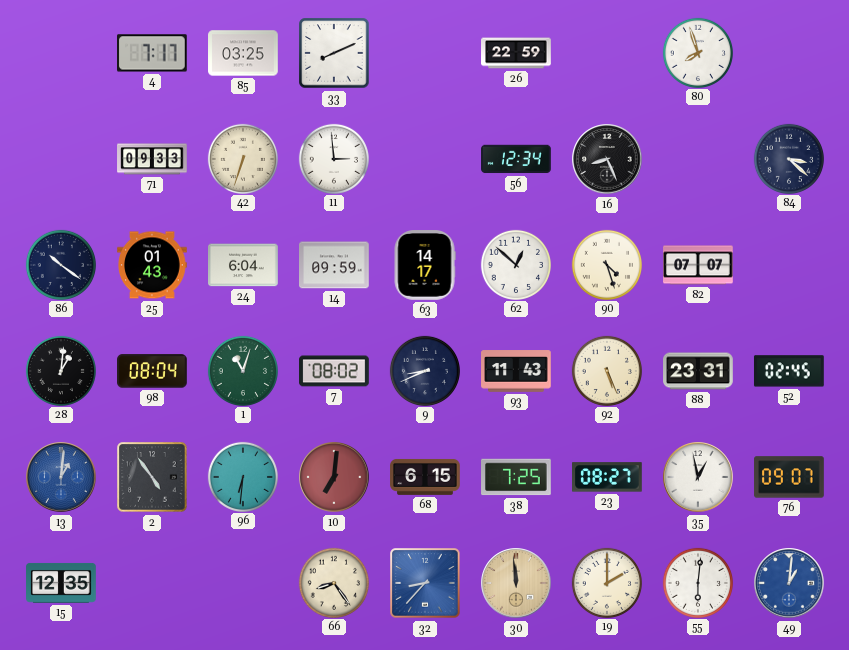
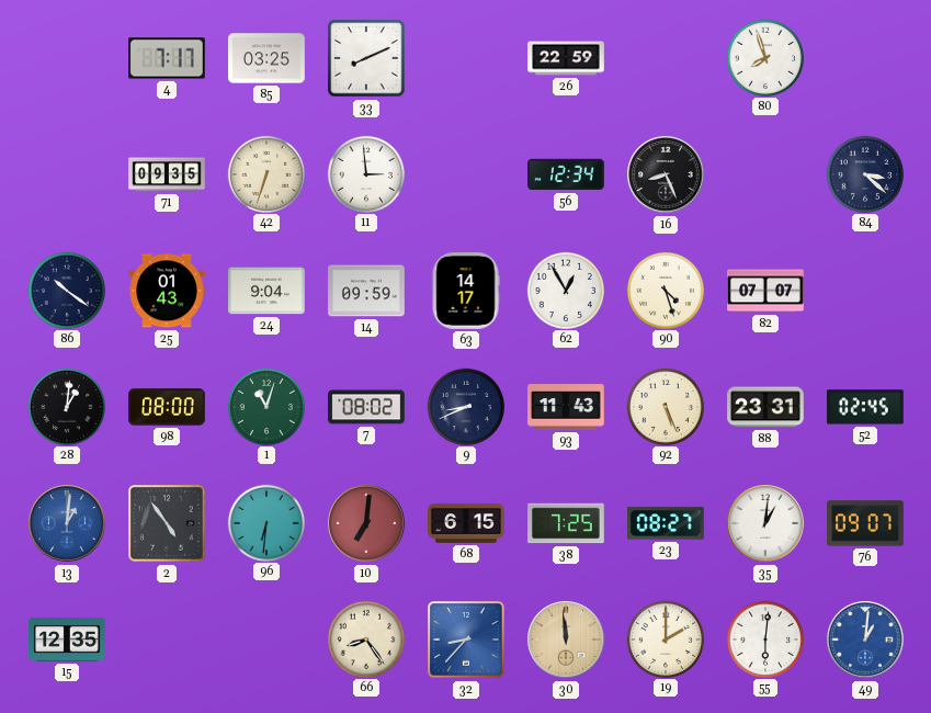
71: 09:33 -> 09:35 (167, 174)
24: 6:04 -> 9:04 (266, 291)
62: 12:52 -> 12:55 (565, 290)
98: 08:04 -> 08:00 (167, 407)
35: 12:58 -> 1:01 (765, 523)
